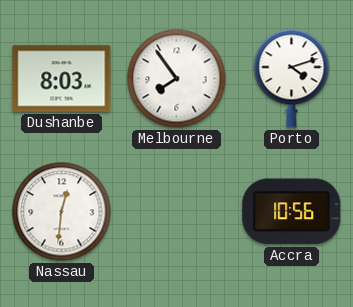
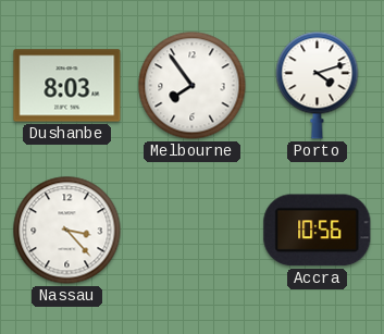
Nassau: 12:31 -> 3:23 (67, 231)
